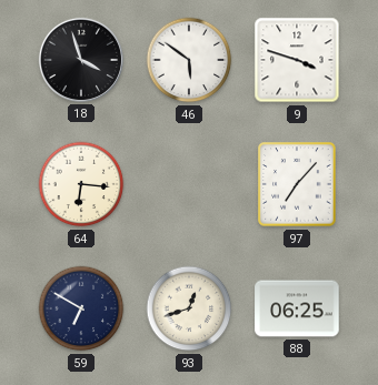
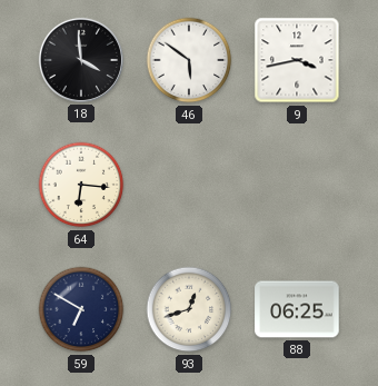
18: 3:57 -> 3:59 (81, 60)
9: 3:48 -> 3:43 (297, 60)
97: 7:07 -> none (297, 184)
